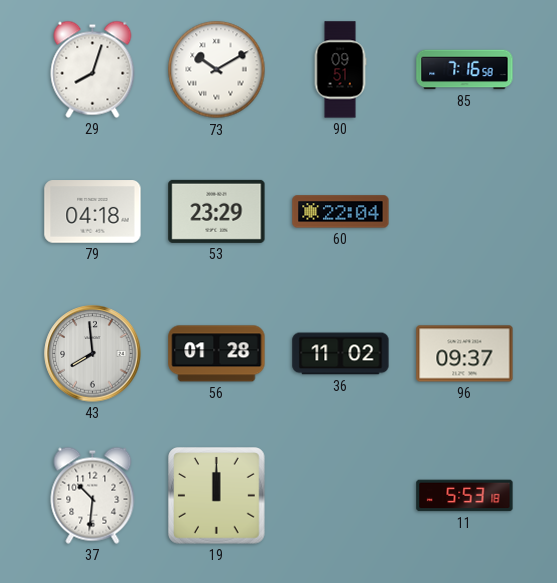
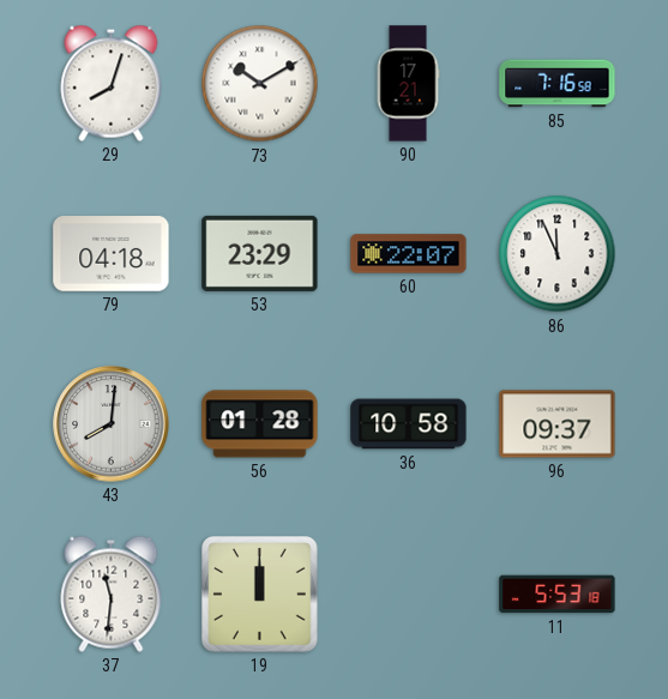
90: 09:51 -> 17:21 (408, 84)
60: 22:04 -> 22:07 (409, 254)
86: none -> 11:56 (558, 254)
43: 7:59 -> 8:01 (112, 424)
36: 11:02 -> 10:58 (409, 424)
37: 10:31 -> 11:31 (112, 593)
